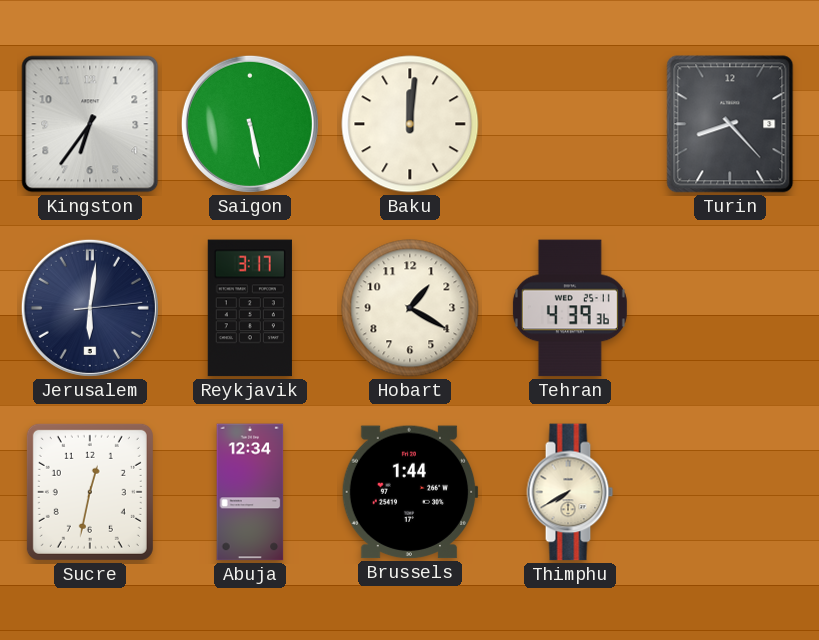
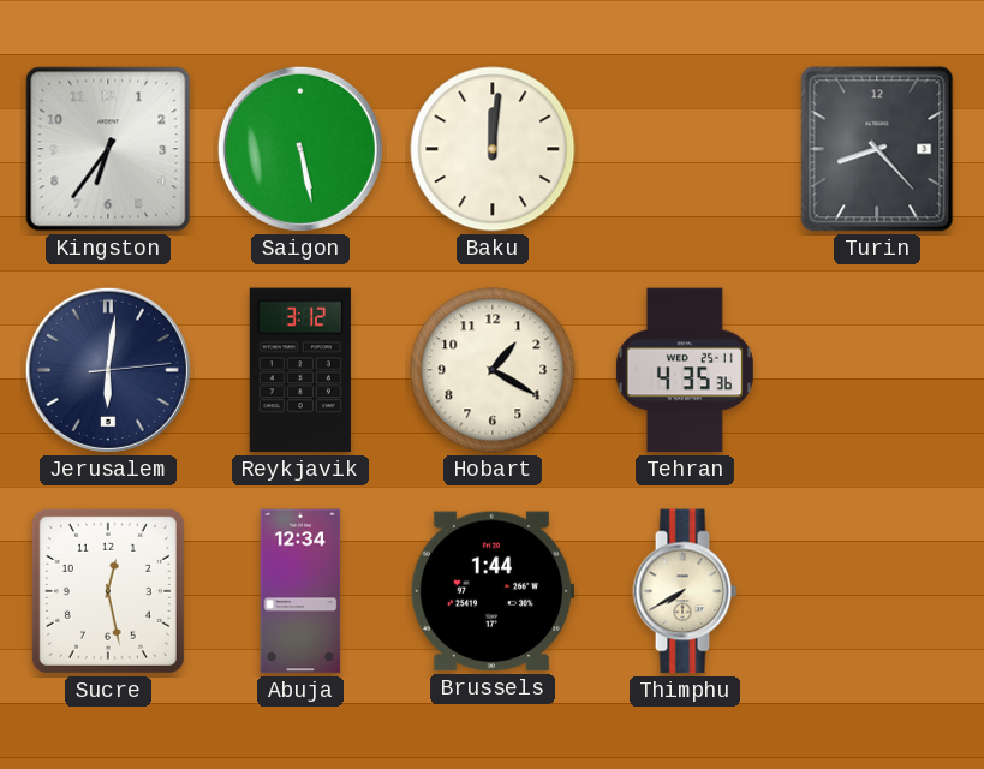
Reykjavik: 3:17 -> 3:12 (300, 370)
Tehran: 4:39 -> 4:35 (685, 370)
Sucre: 12:32 -> 12:28 (108, 591)
